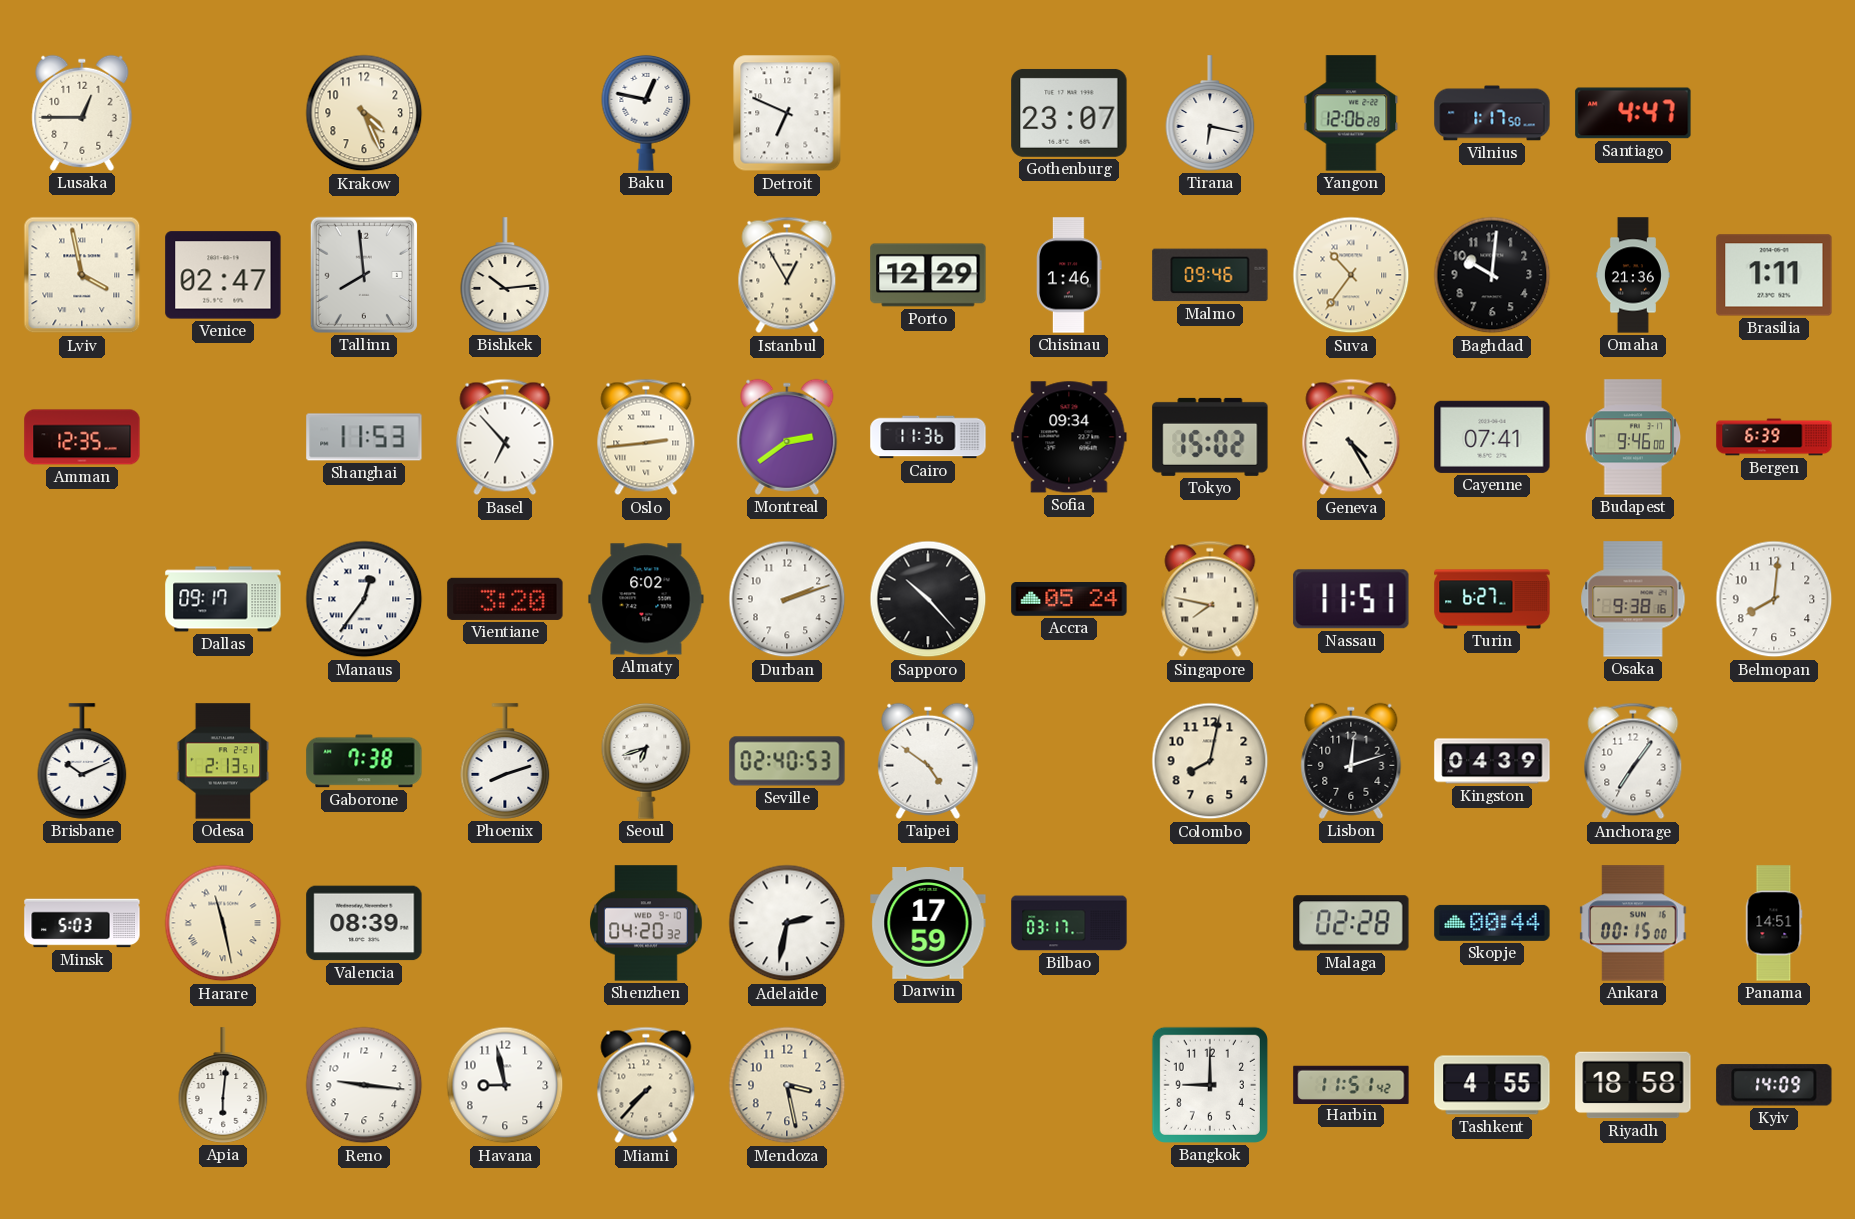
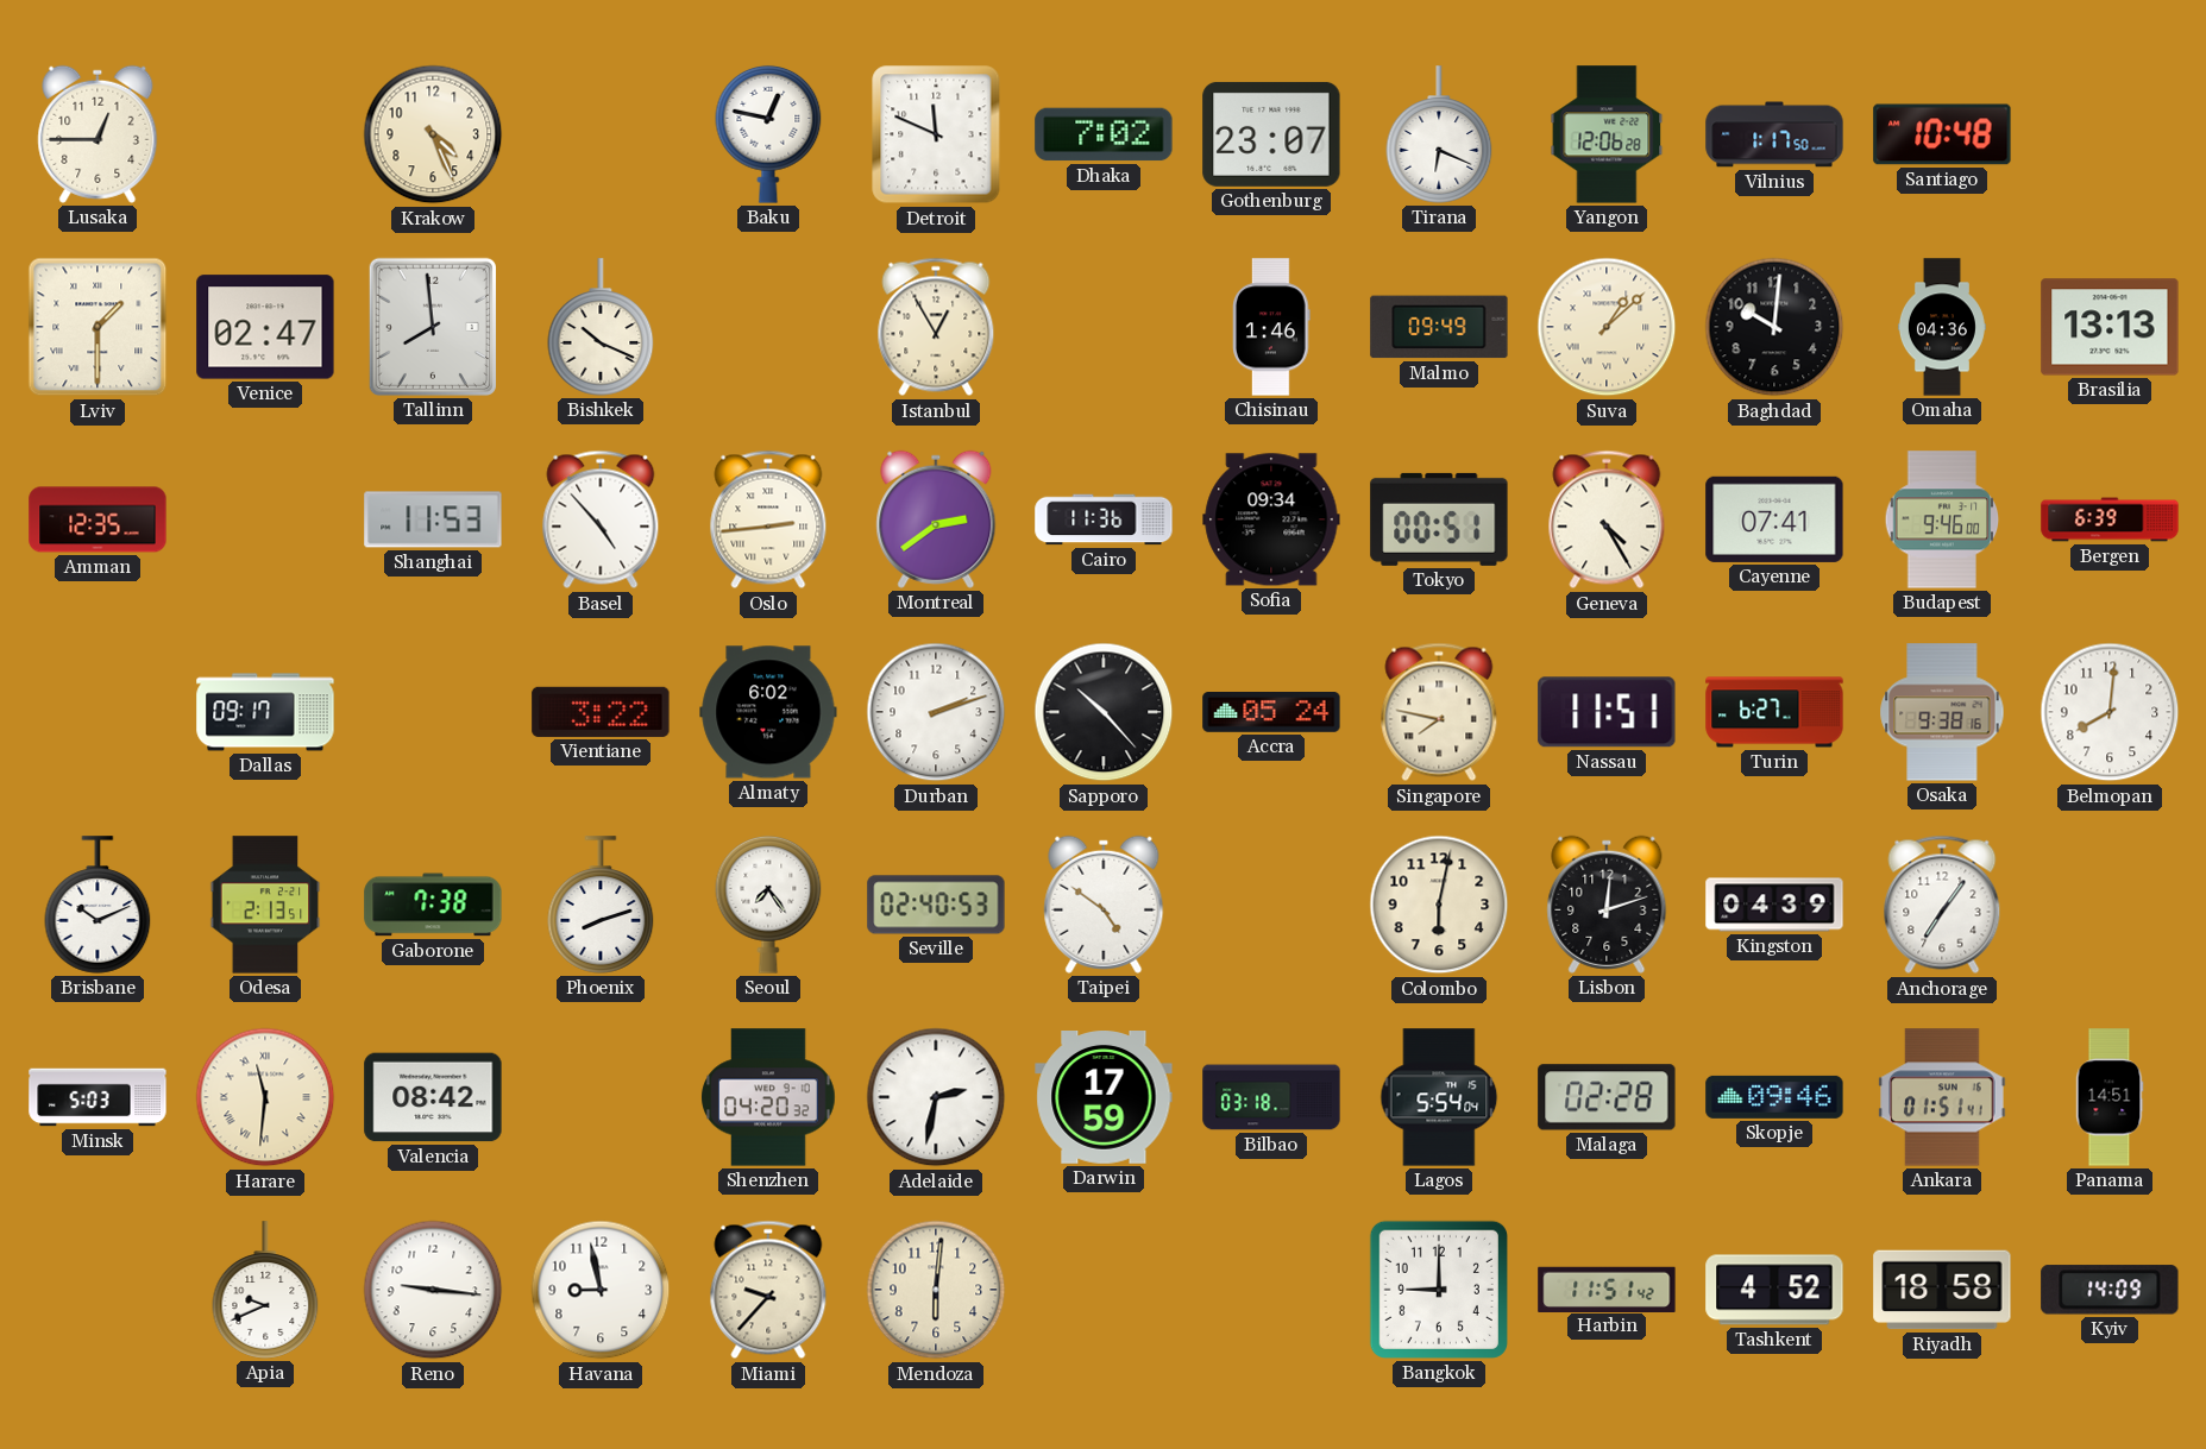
Detroit: 6:49 -> 11:49 (936, 134)
Dhaka: none -> 7:02 (1104, 134)
Tirana: 6:17 -> 6:19 (1439, 134)
Santiago: 4:47 -> 10:48 (1942, 134)
Lviv: 3:58 -> 1:30 (98, 327)
Bishkek: 10:14 -> 10:19 (601, 327)
Porto: 12:29 -> none (928, 275)
Malmo: 09:46 -> 09:49 (1439, 327)
Suva: 10:36 -> 1:08 (1607, 327)
Omaha: 21:36 -> 04:36 (1942, 327)
Brasilia: 1:11 -> 13:13 (2110, 327)
Basel: 6:53 -> 4:53 (601, 519)
Tokyo: 15:02 -> 00:51 (1439, 519)
Manaus: 12:36 -> none (364, 599)
Vientiane: 3:20 -> 3:22 (601, 712)
Seoul: 6:42 -> 7:24 (768, 905)
Colombo: 8:02 -> 6:02 (1439, 905)
Harare: 11:28 -> 11:31 (265, 1097)
Valencia: 08:39 -> 08:42 (433, 1097)
Bilbao: 03:17 -> 03:18 (1271, 1097)
Lagos: none -> 5:54 (1439, 1097)
Skopje: 00:44 -> 09:46 (1774, 1097)
Ankara: 00:15 -> 01:51 (1942, 1097)
Apia: 6:01 -> 9:41 (265, 1290)
Miami: 7:37 -> 9:37 (768, 1290)
Mendoza: 3:28 -> 6:01 (936, 1290)
Tashkent: 4:55 -> 4:52 (1774, 1290)
